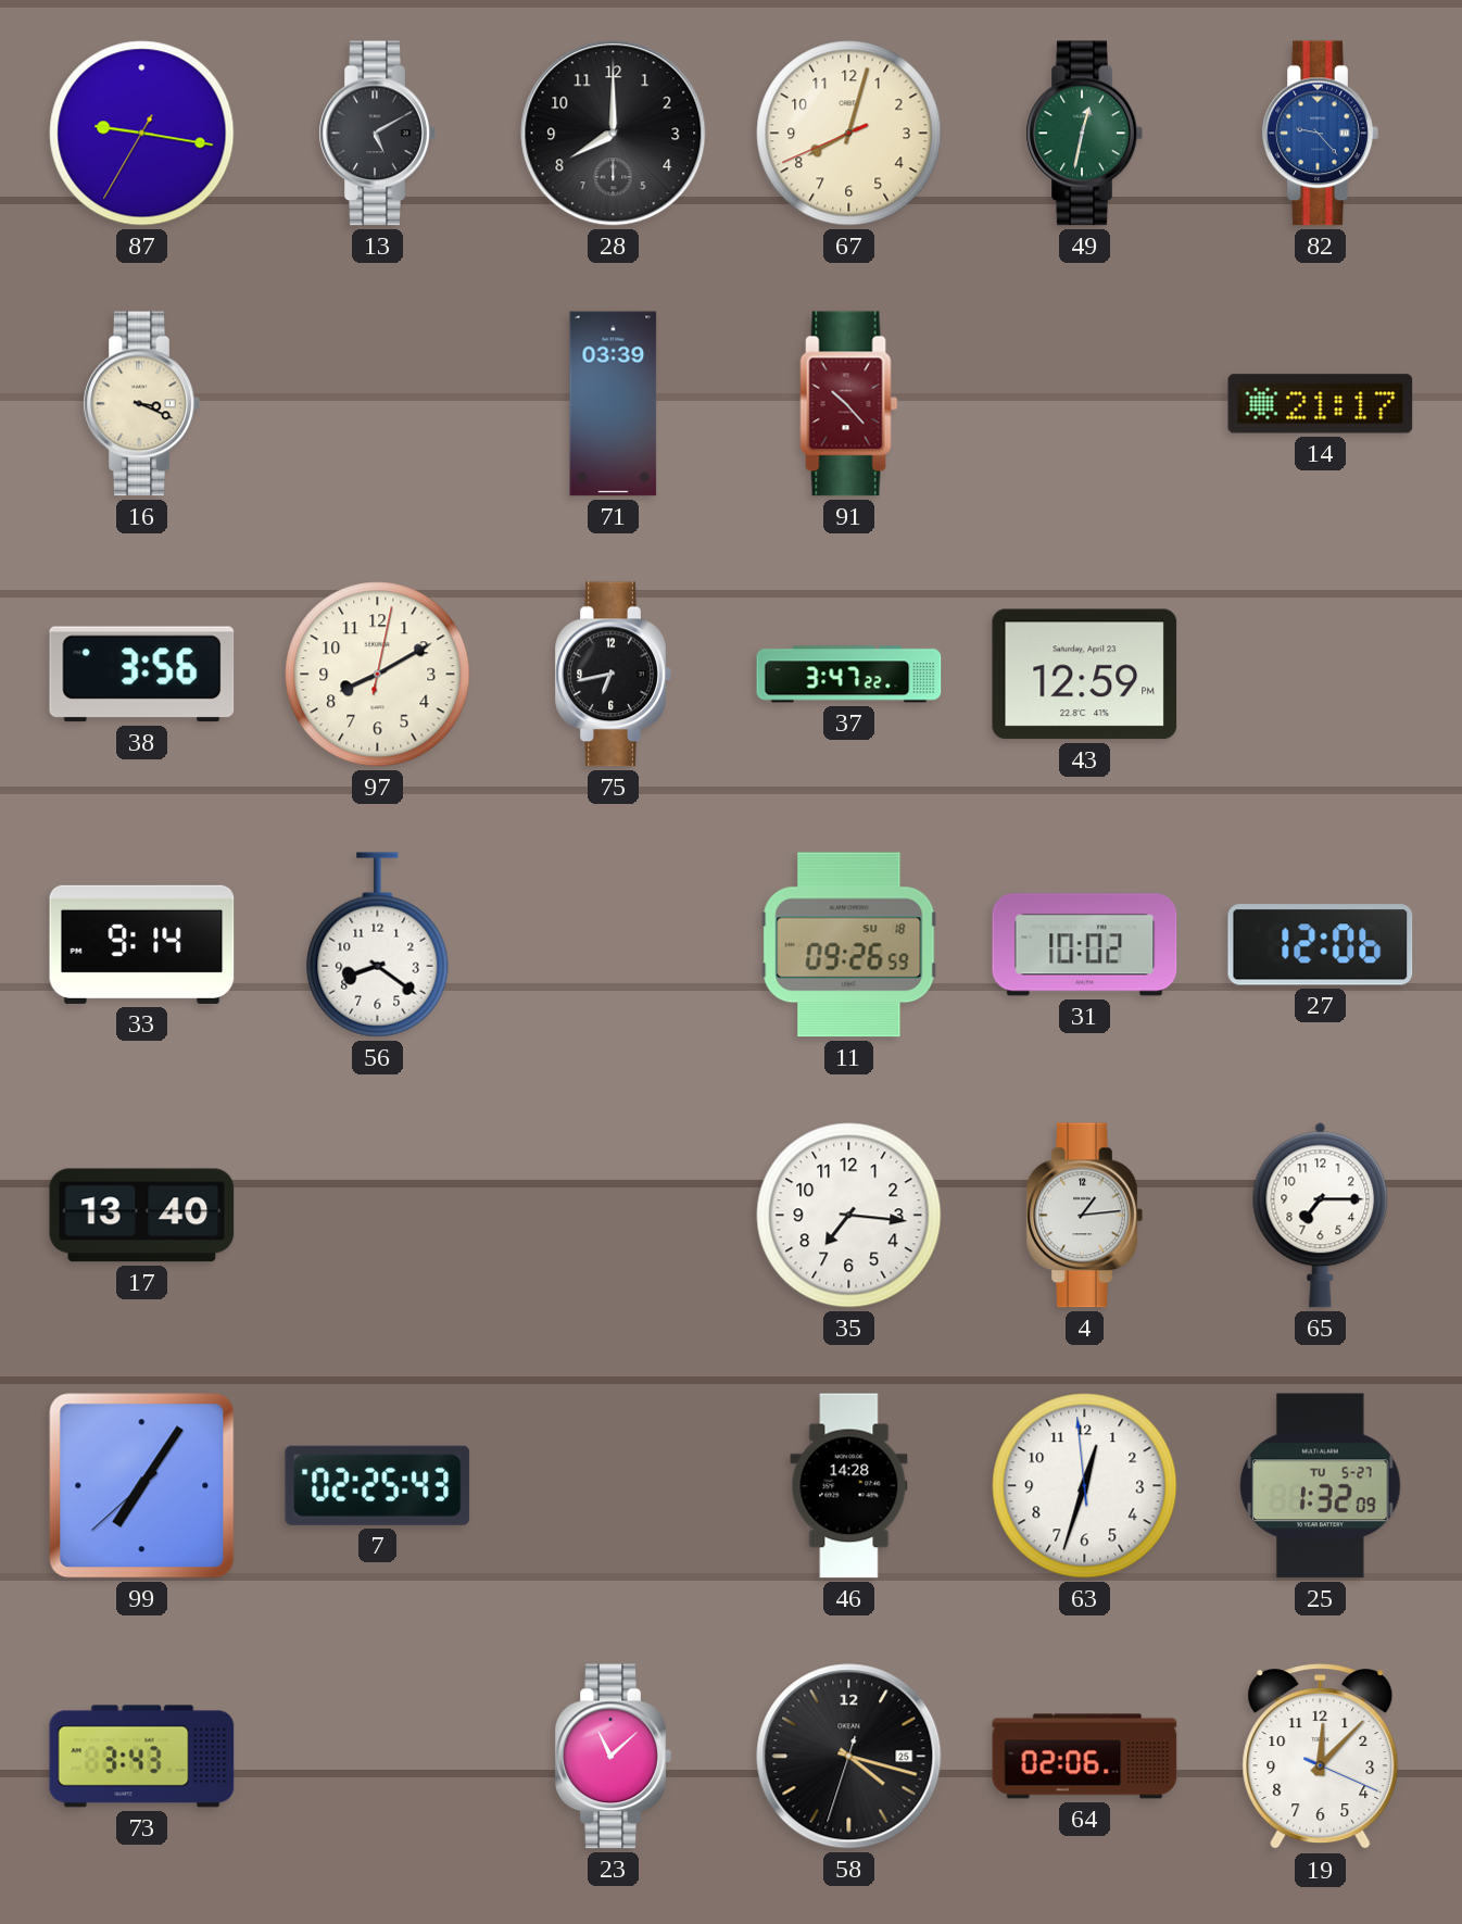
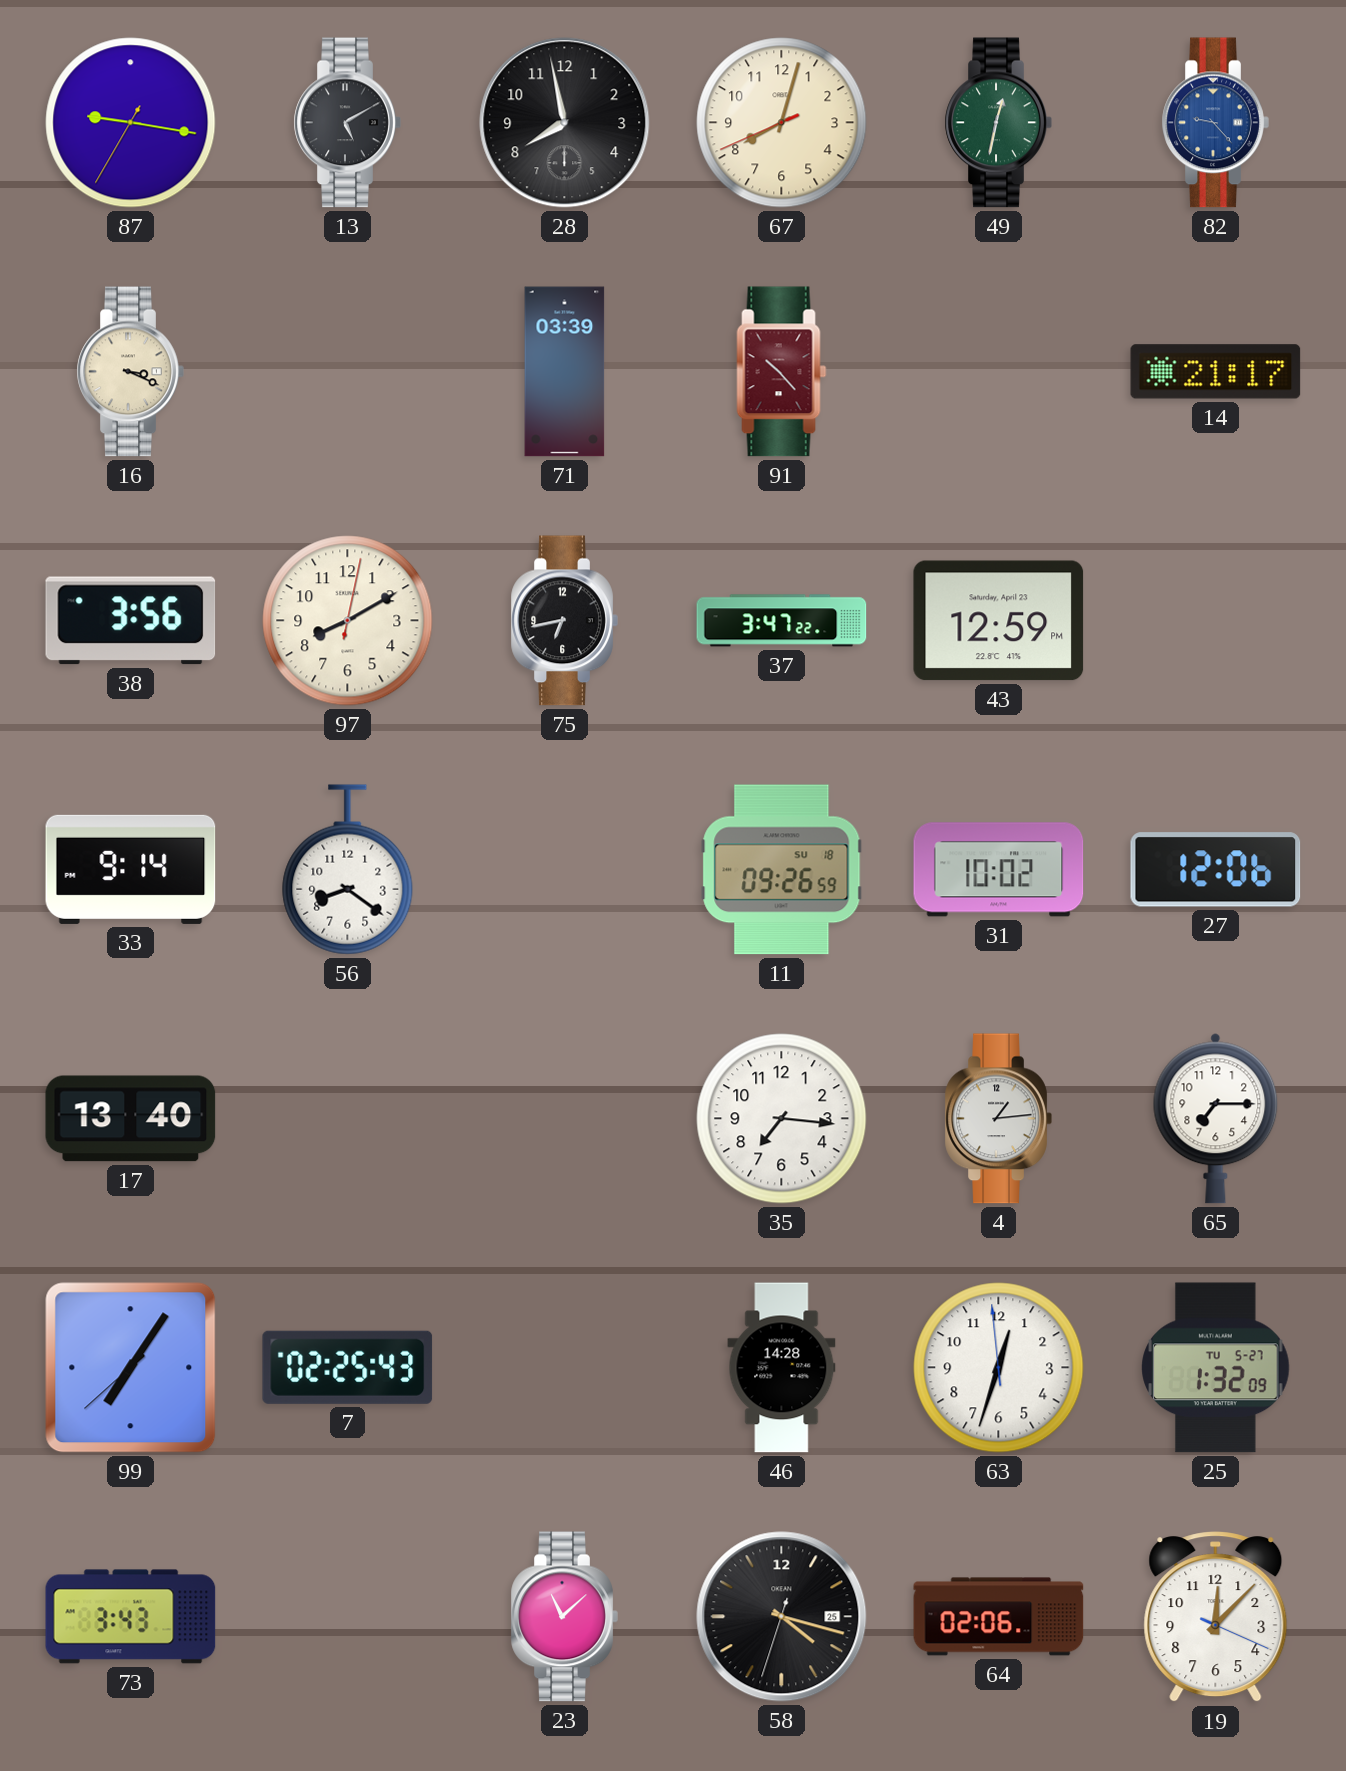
28: 8:00 -> 7:58 (565, 123)
